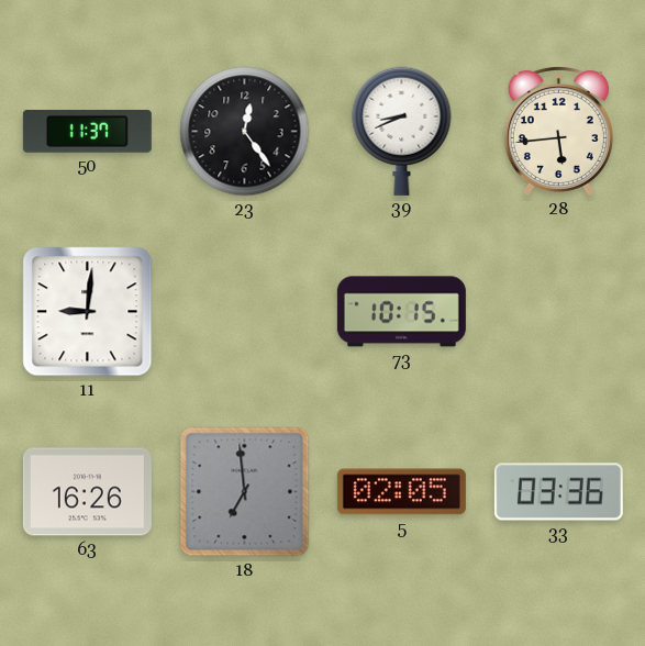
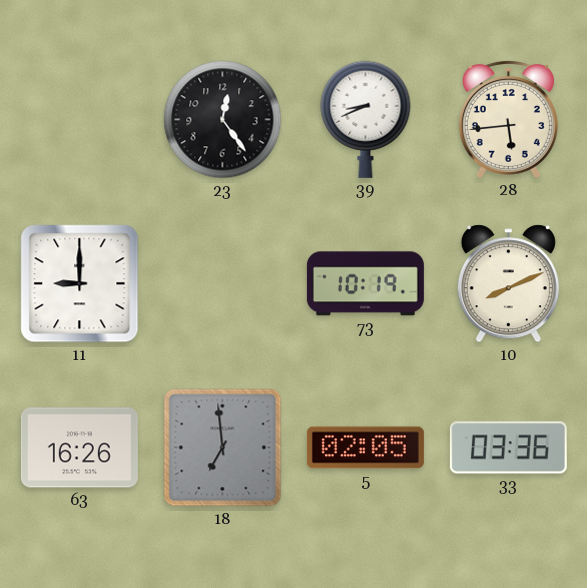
50: 11:37 -> none (87, 131)
11: 9:01 -> 9:00 (80, 284)
73: 10:15 -> 10:19 (365, 284)
10: none -> 8:11 (508, 284)
